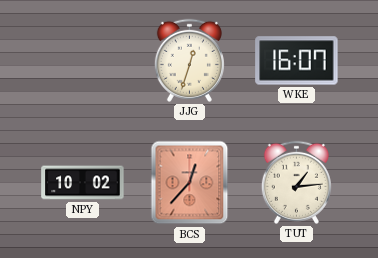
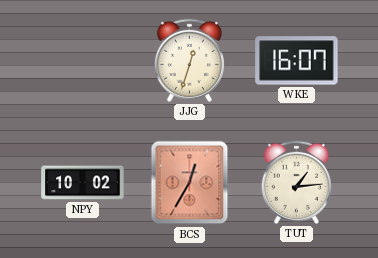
BCS: 12:37 -> 12:35 (190, 183)
